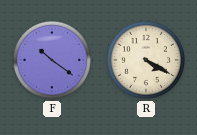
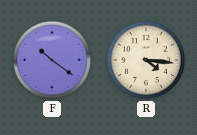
R: 4:20 -> 4:16 (146, 60)
